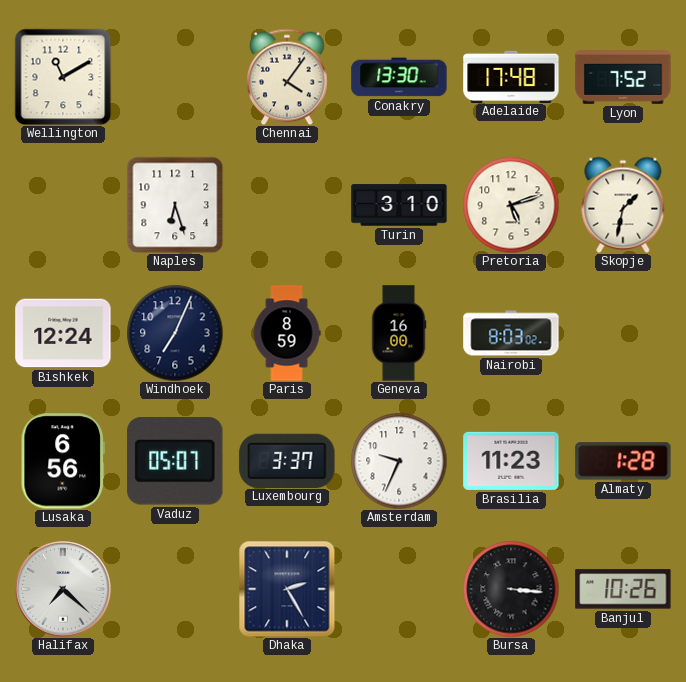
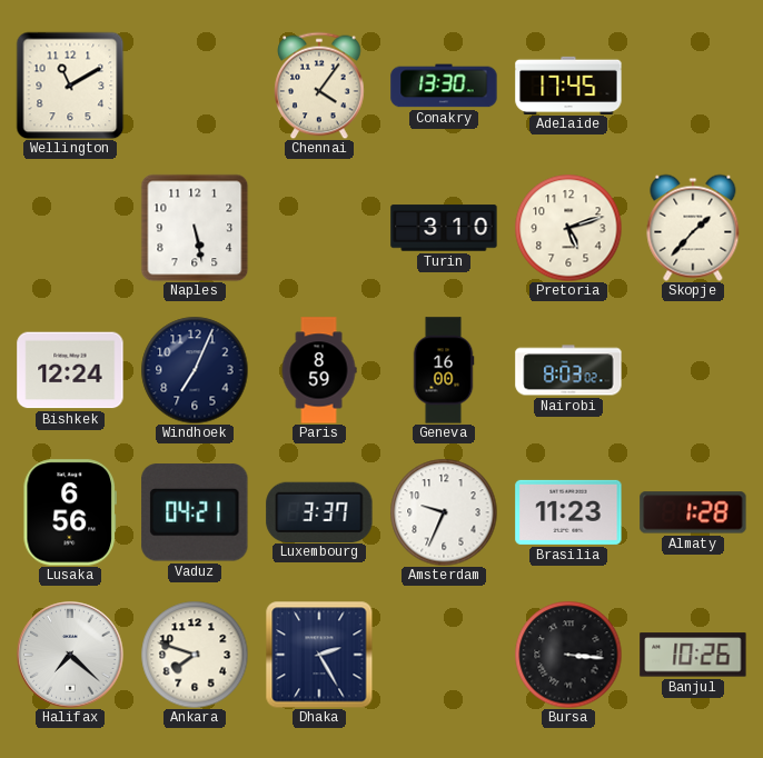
Adelaide: 17:48 -> 17:45 (568, 84)
Lyon: 7:52 -> none (623, 78)
Naples: 6:27 -> 5:28 (195, 228)
Skopje: 1:32 -> 1:37 (693, 228)
Vaduz: 05:07 -> 04:21 (195, 512)
Ankara: none -> 7:48 (195, 655)
